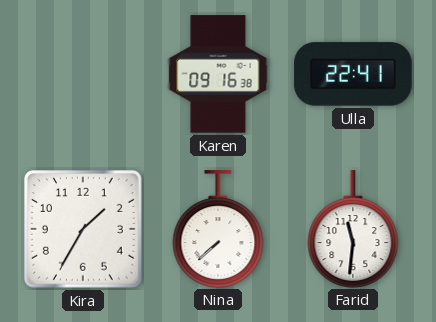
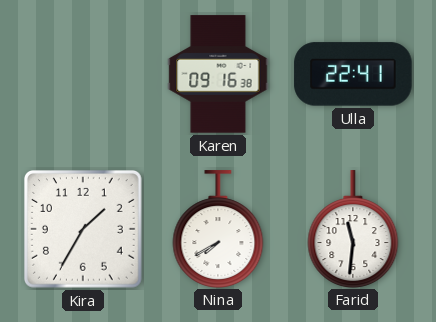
Nina: 7:38 -> 7:40 (218, 229)
